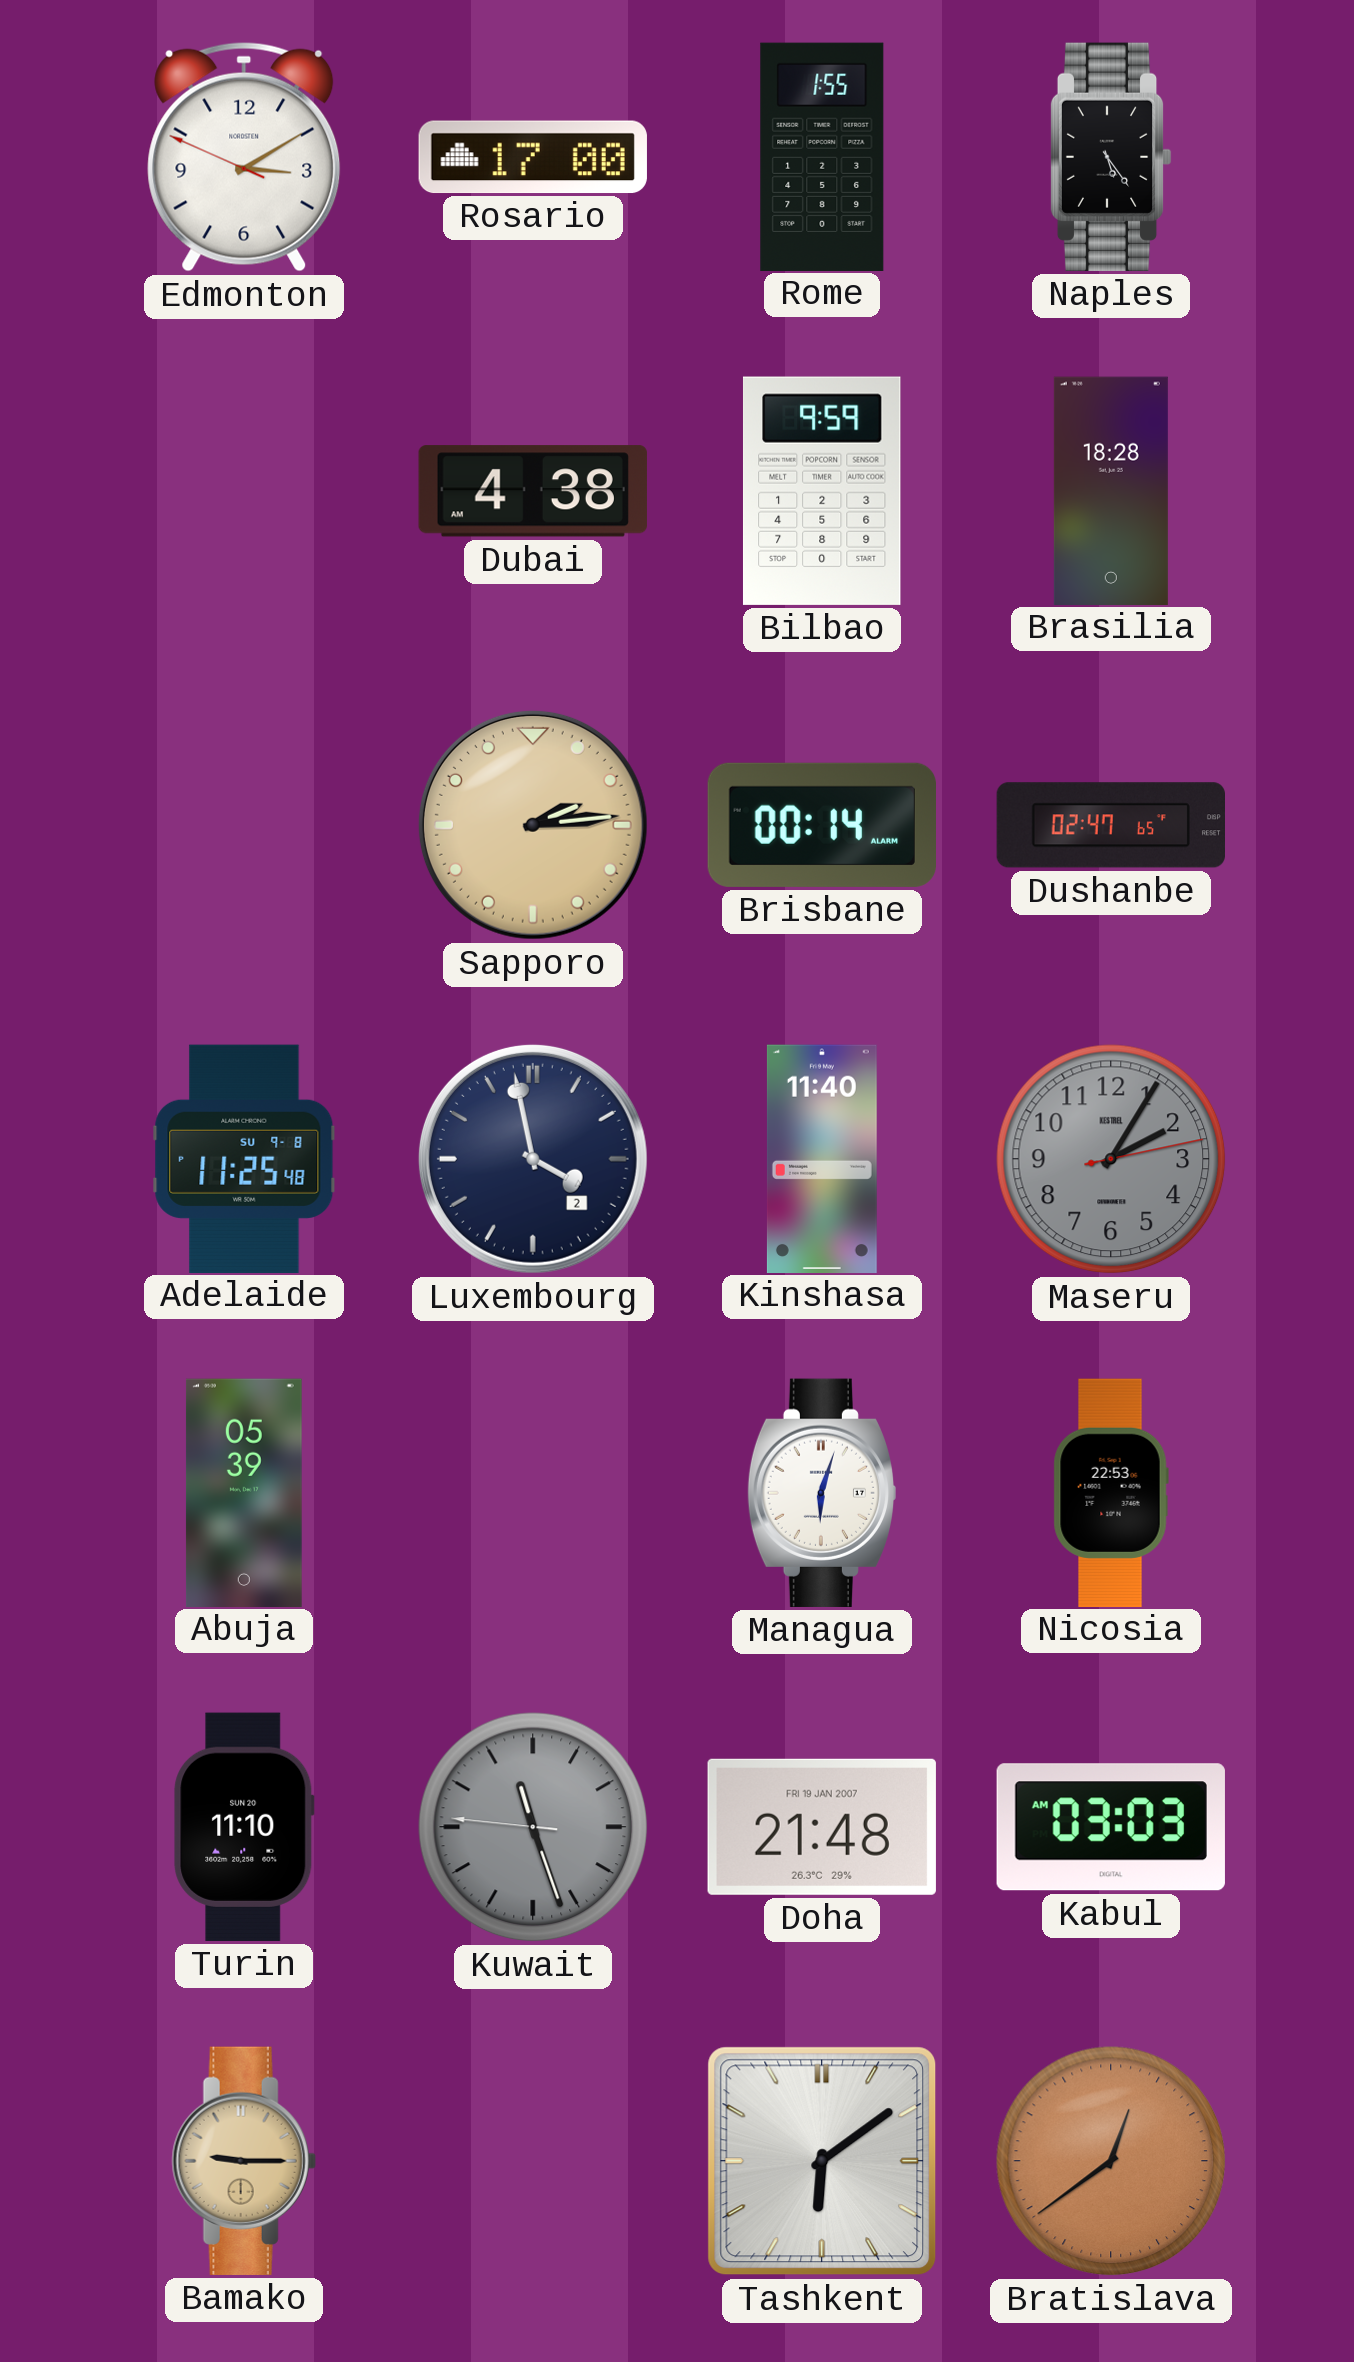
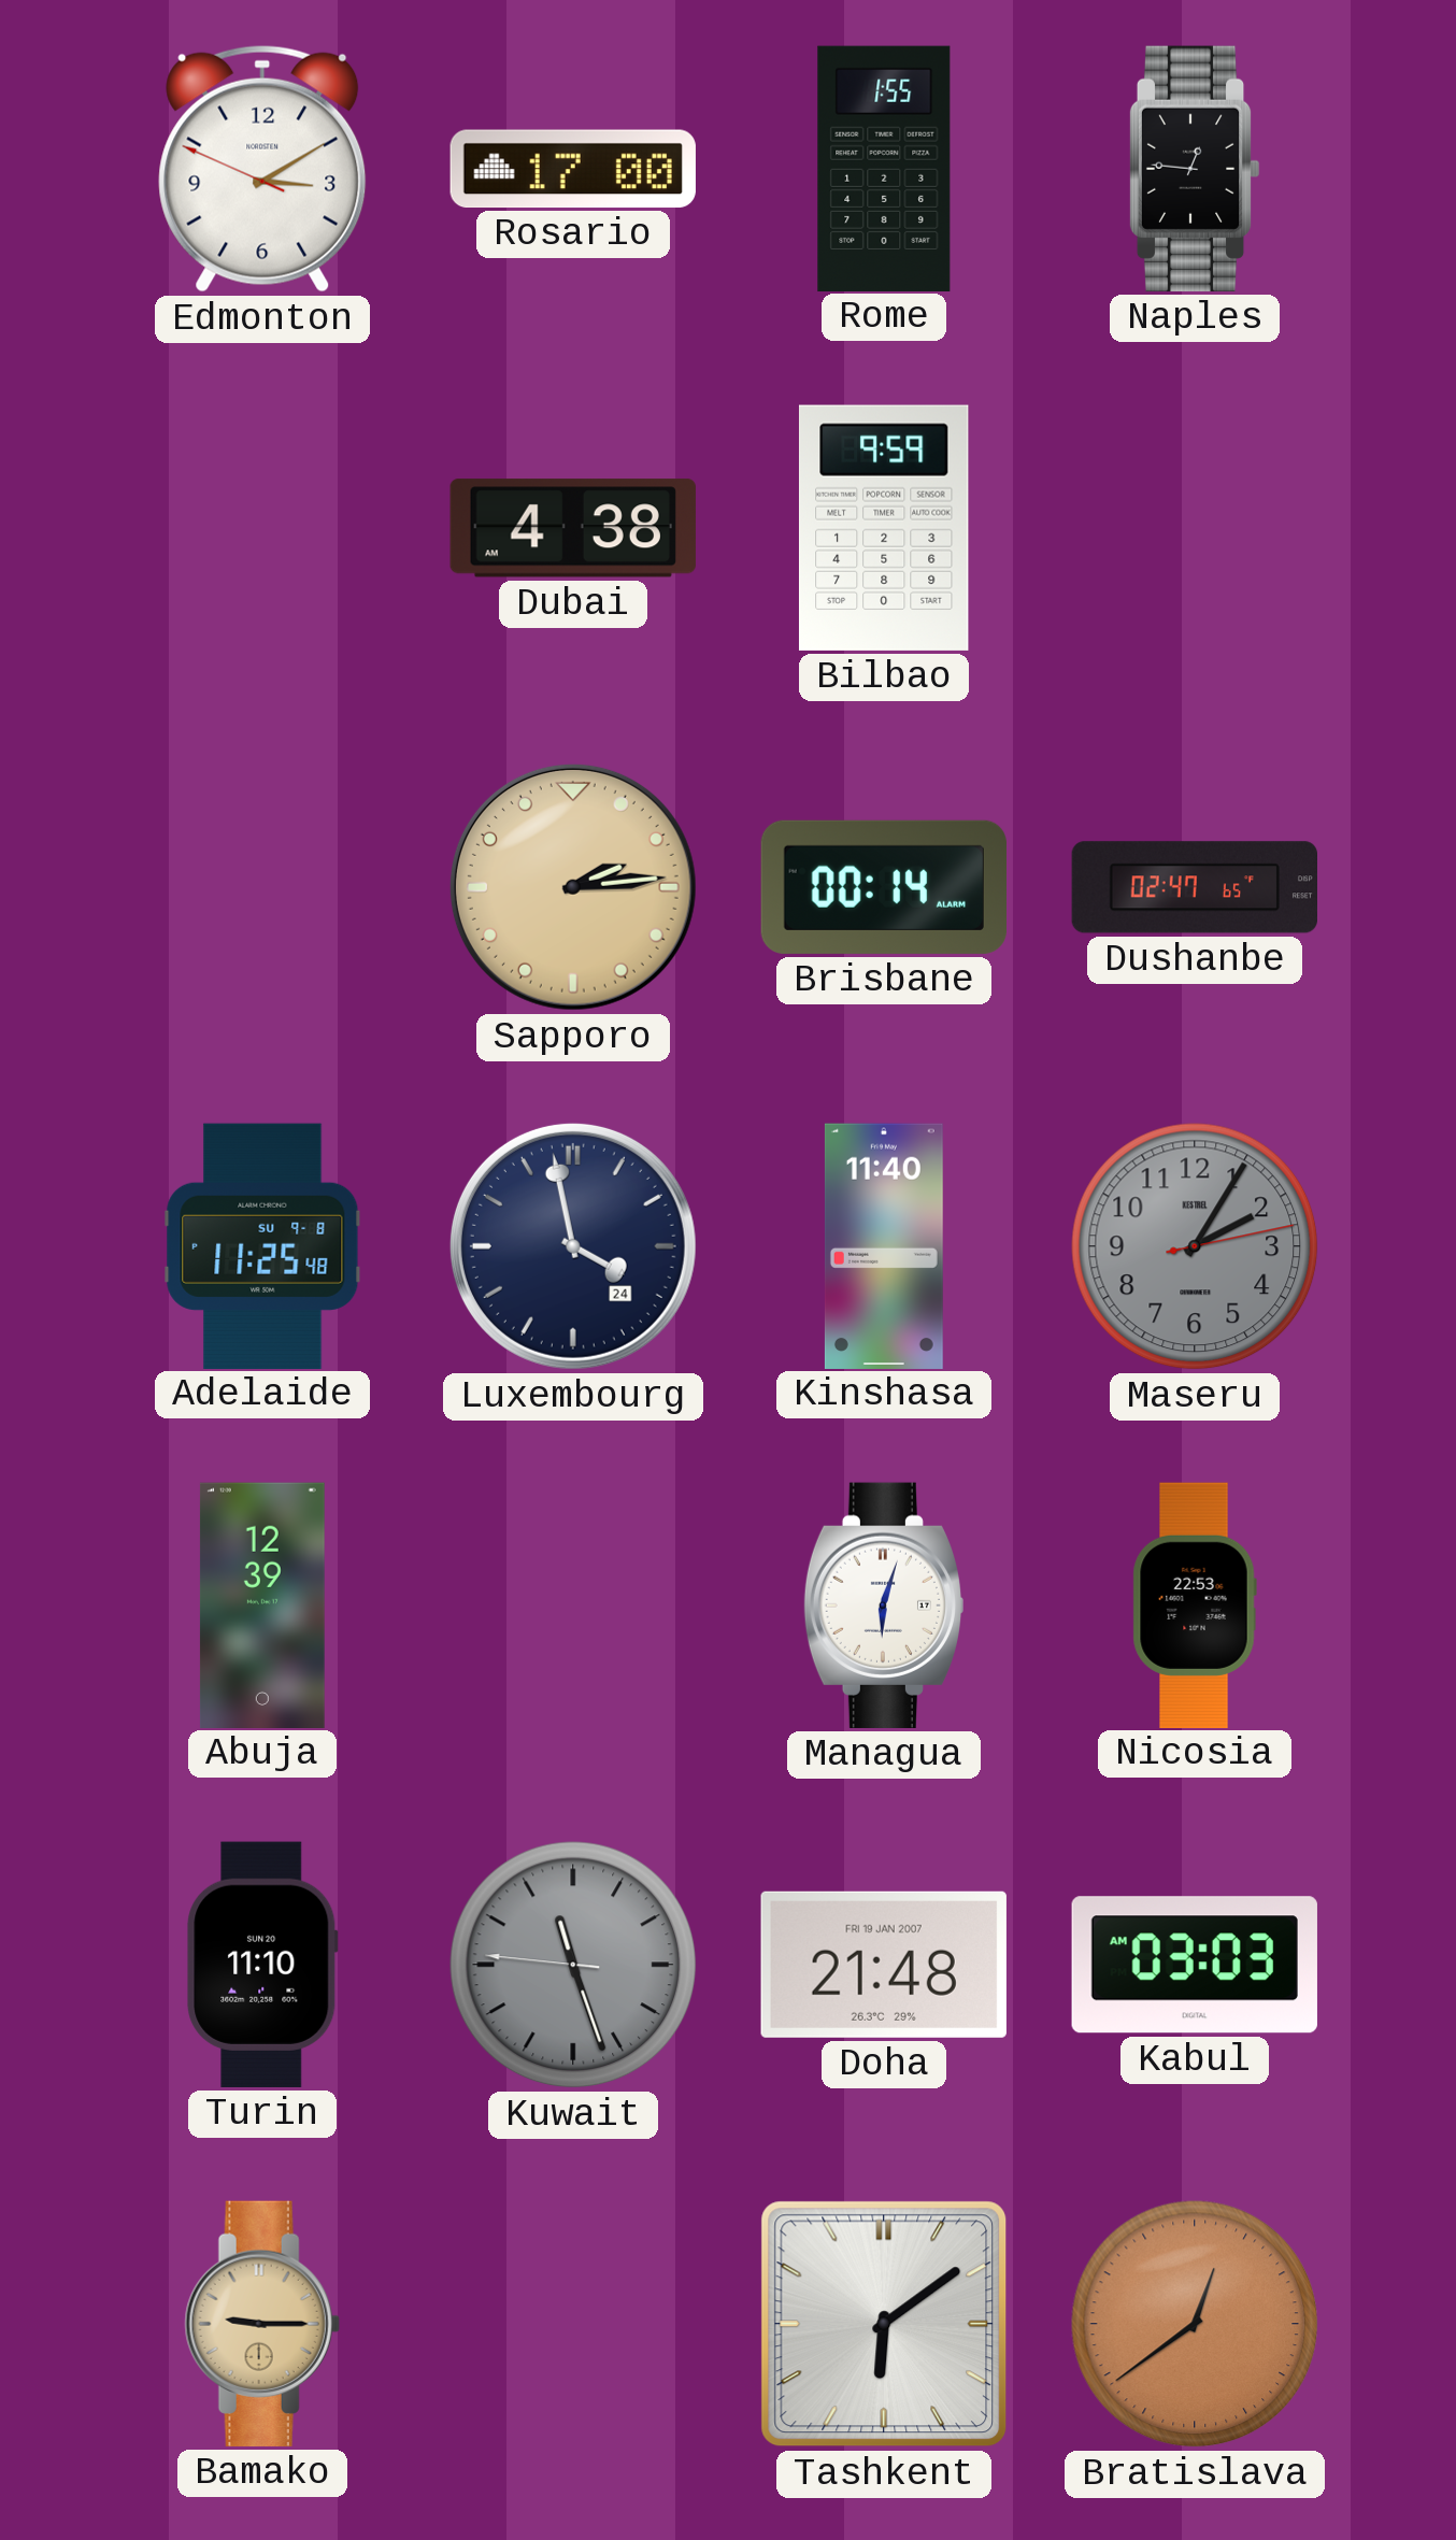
Naples: 5:24 -> 12:46 (1195, 169)
Brasilia: 18:28 -> none (1111, 490)
Luxembourg date: 2 -> 24 (573, 1246)
Abuja: 05:39 -> 12:39 (262, 1604)
